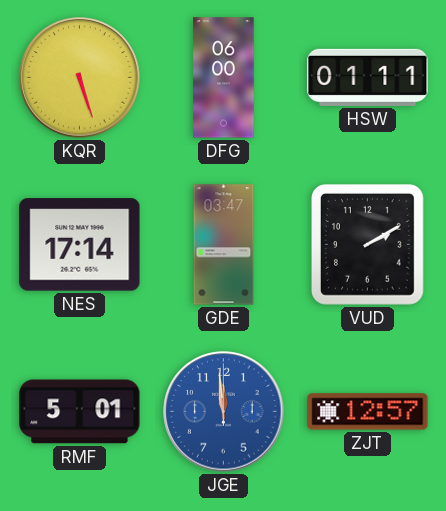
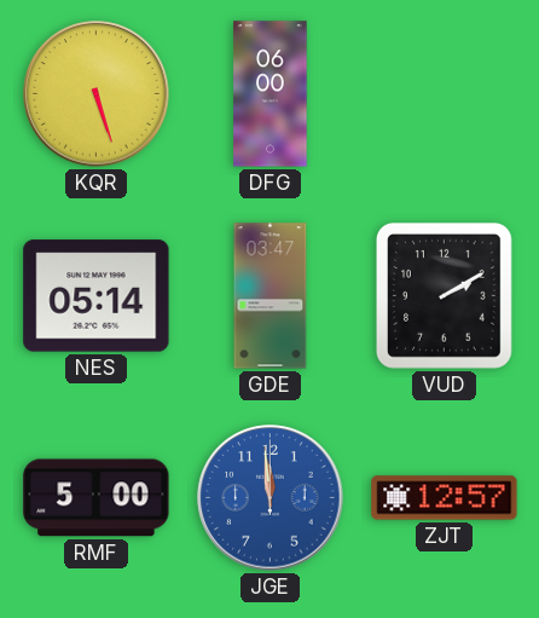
HSW: 01:11 -> none (368, 77)
NES: 17:14 -> 05:14 (97, 296)
RMF: 5:01 -> 5:00 (97, 498)
